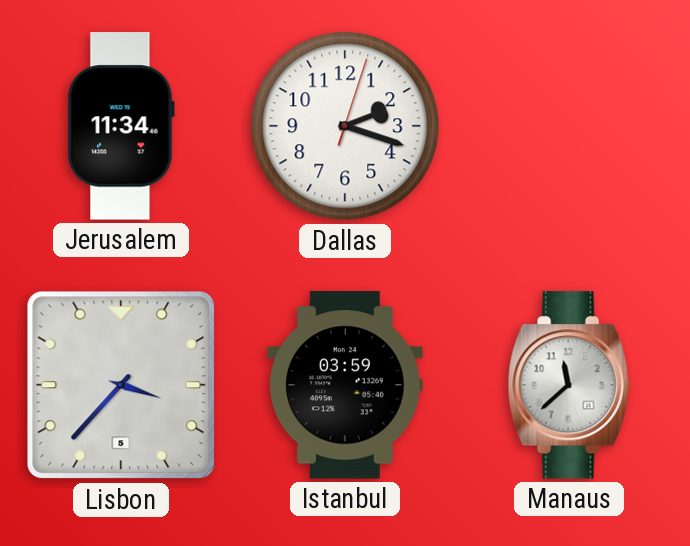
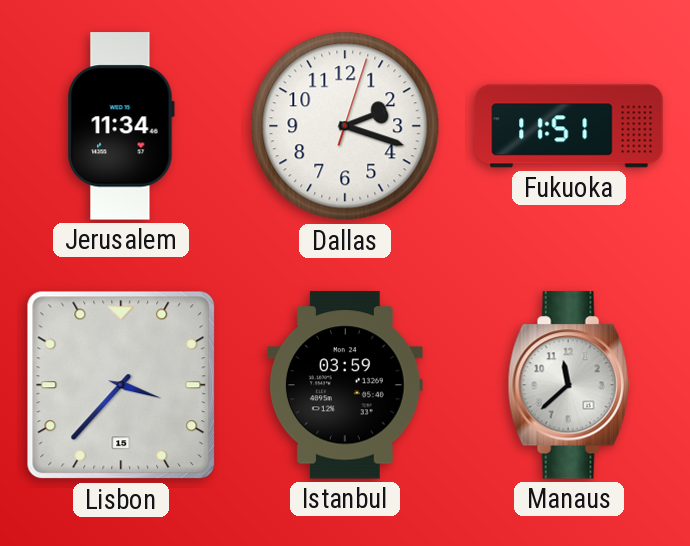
Fukuoka: none -> 11:51 (569, 126)
Lisbon date: 5 -> 15 (121, 385)
